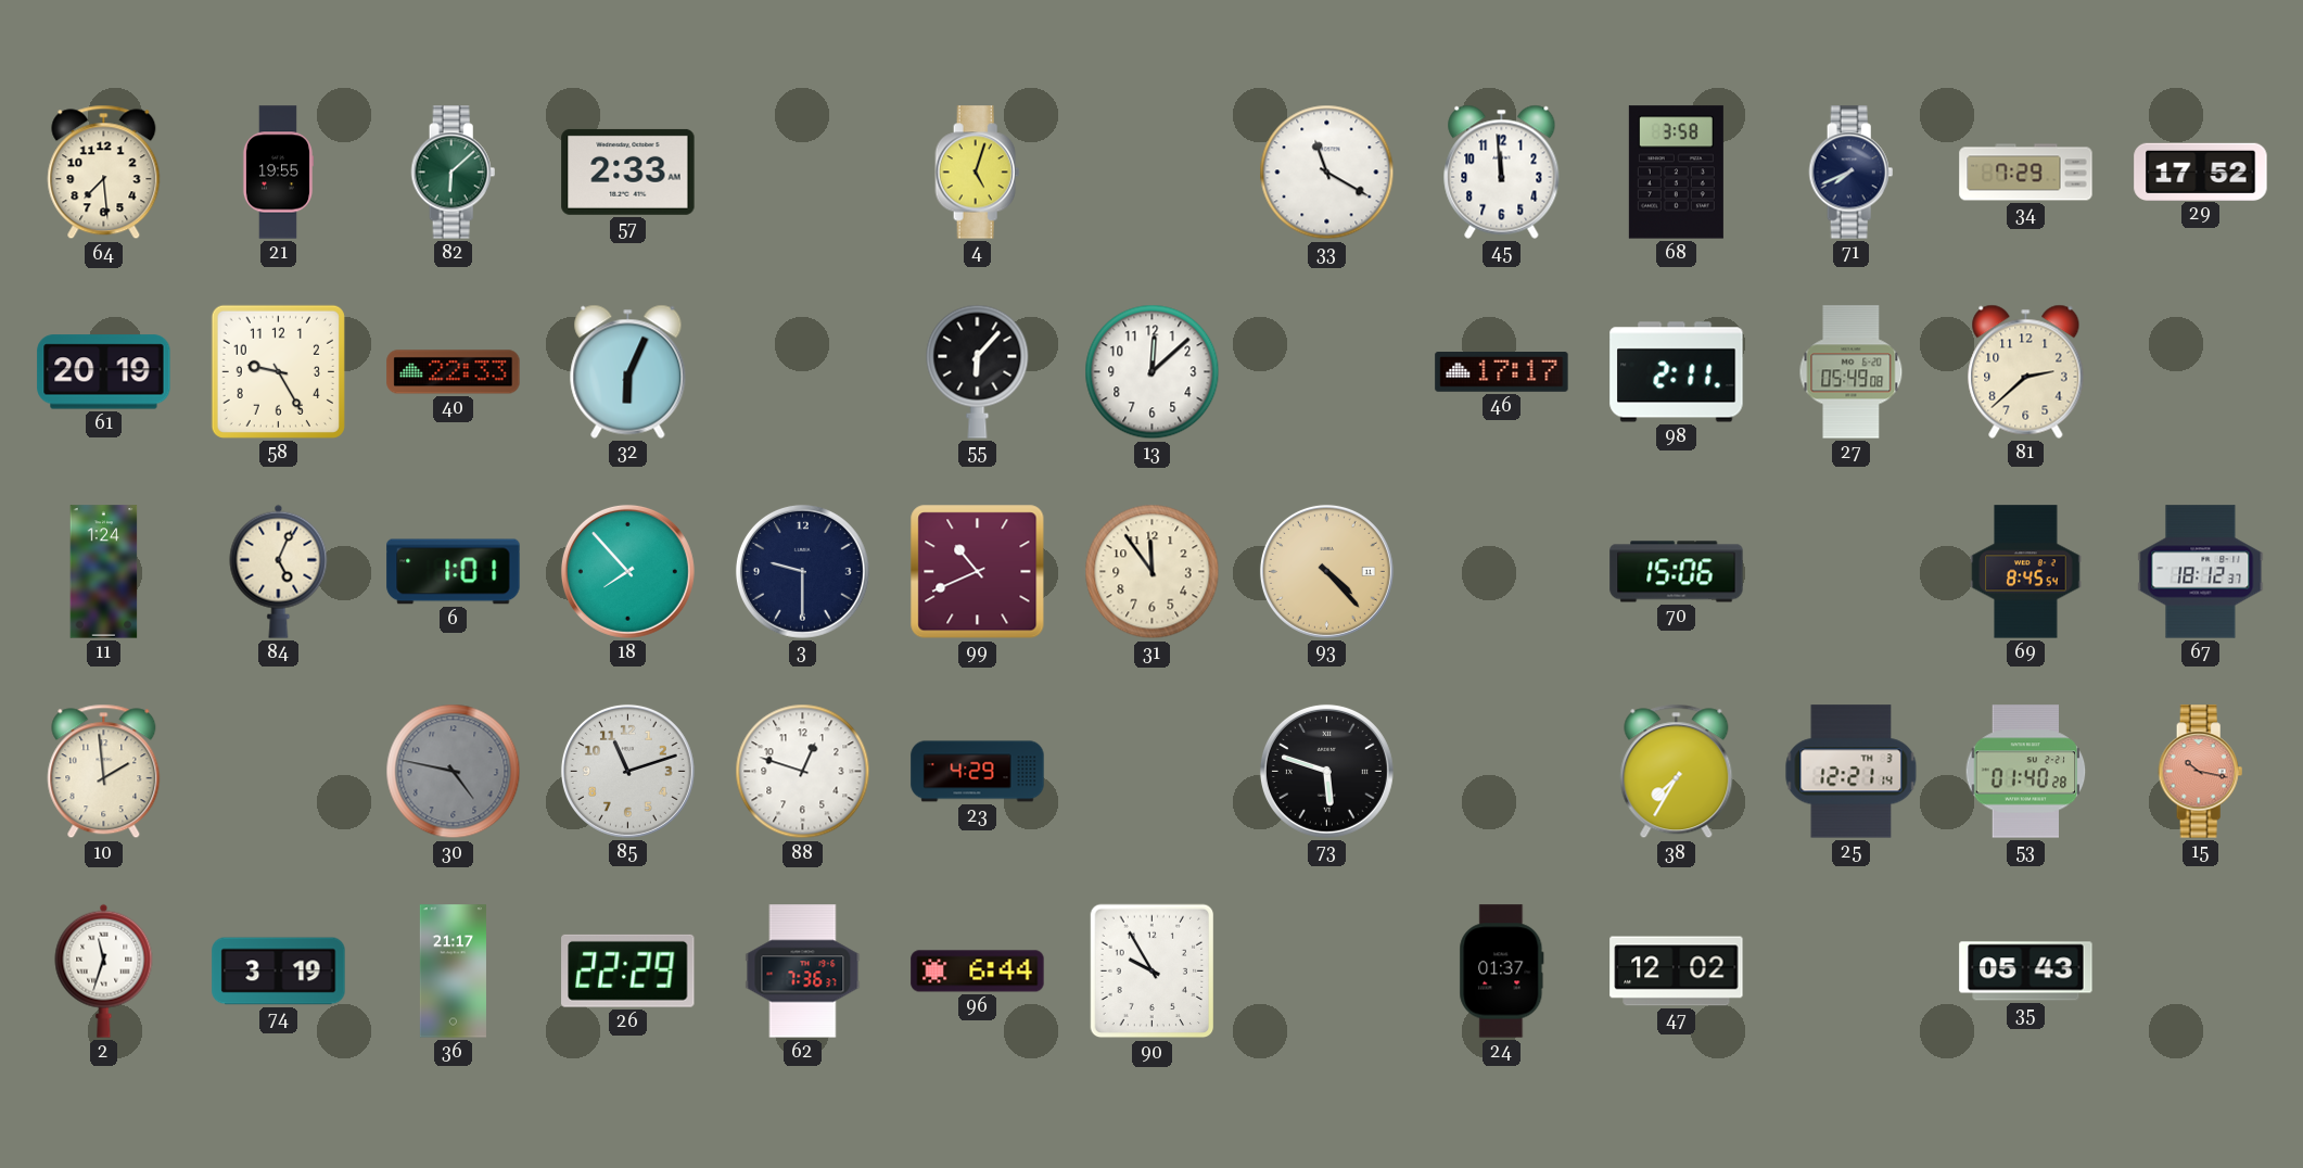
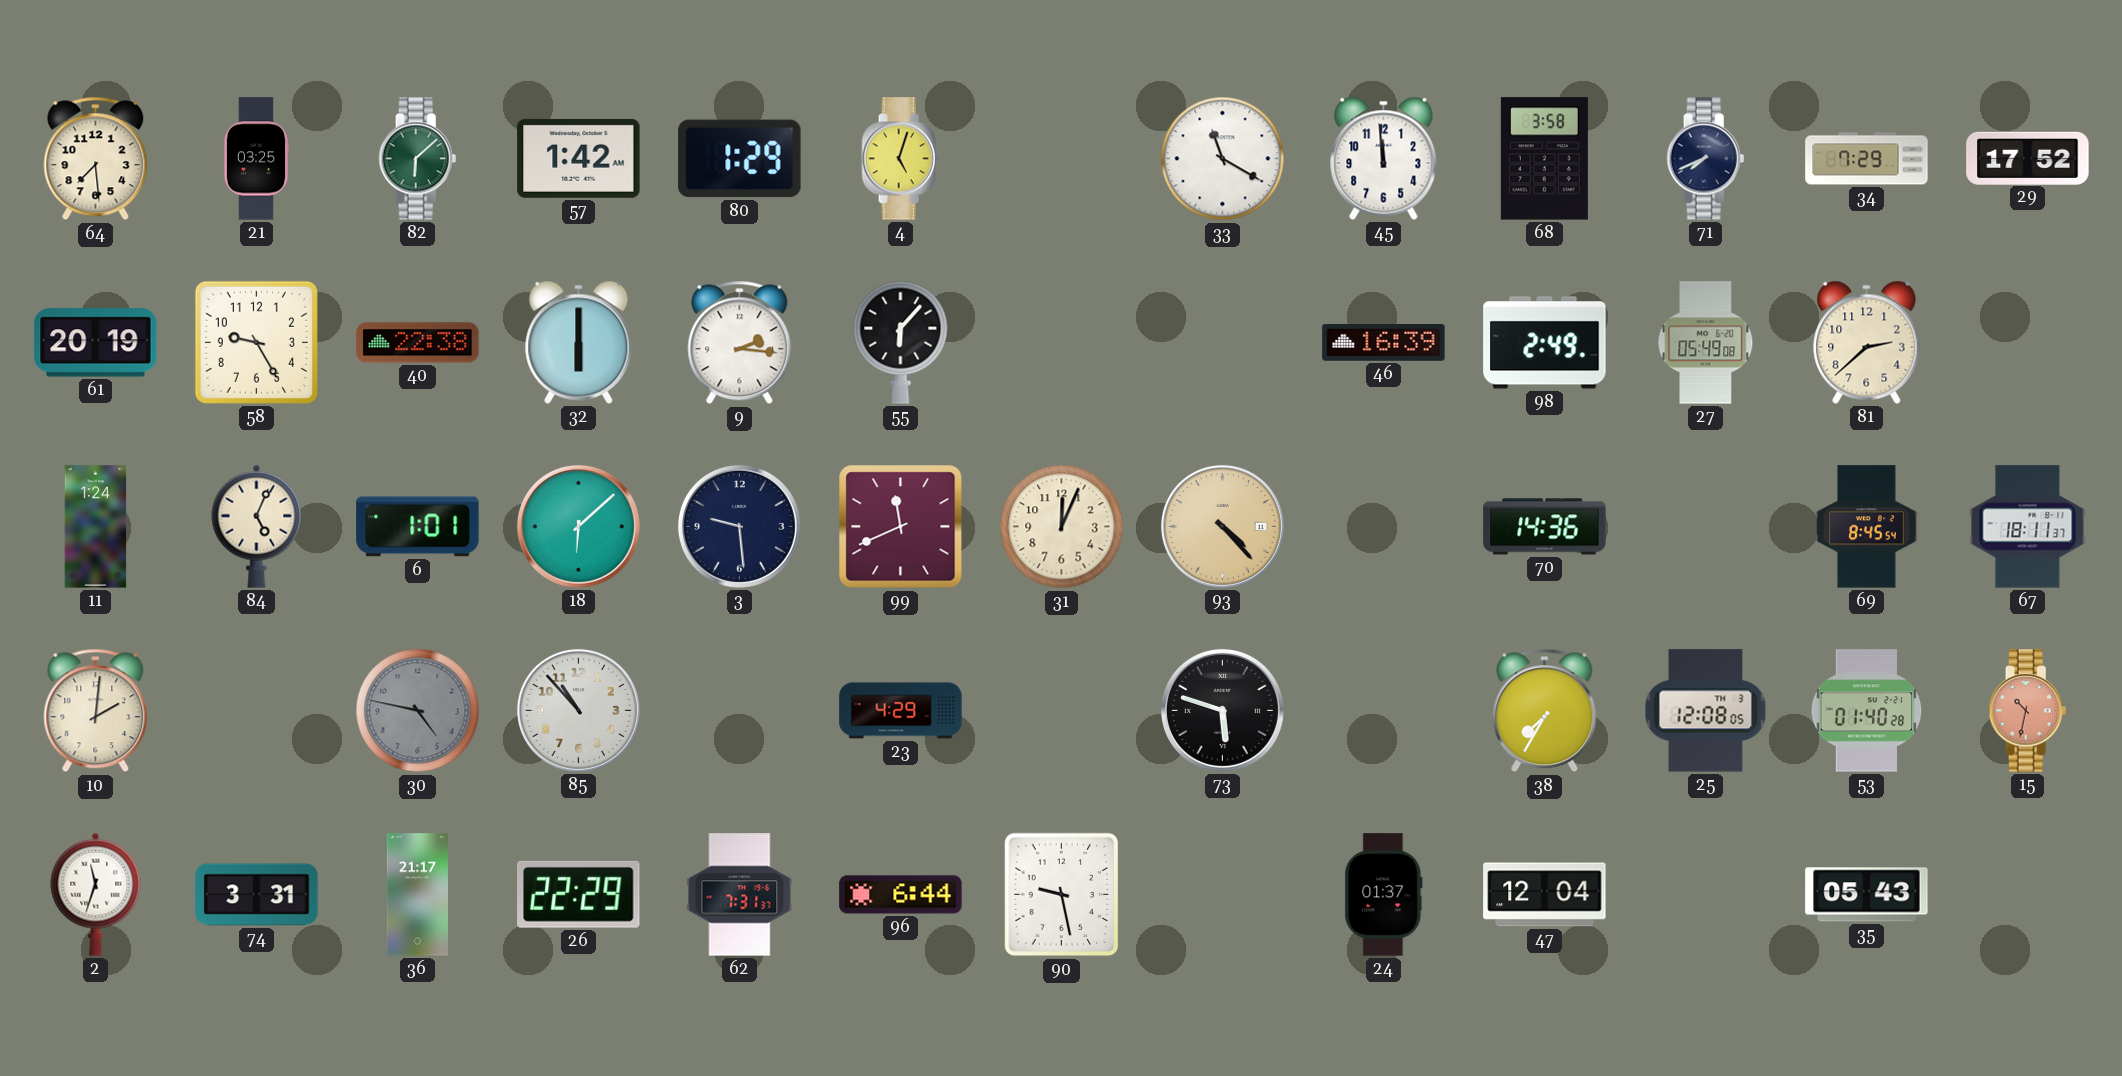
21: 19:55 -> 03:25 (255, 159)
57: 2:33 -> 1:42 (579, 158)
80: none -> 1:29 (740, 159)
40: 22:33 -> 22:38 (418, 343)
32: 6:04 -> 6:00 (579, 342)
9: none -> 2:16 (740, 343)
13: 12:08 -> none (1153, 372)
46: 17:17 -> 16:39 (1384, 343)
98: 2:11 -> 2:49 (1545, 343)
18: 7:53 -> 6:08 (578, 526)
3: 9:30 -> 9:29 (739, 526)
99: 10:41 -> 11:41 (901, 527)
31: 11:54 -> 12:04 (1062, 527)
70: 15:06 -> 14:36 (1545, 527)
67: 18:12 -> 18:11 (2028, 527)
10: 1:59 -> 2:01 (96, 711)
85: 11:12 -> 10:53 (578, 710)
88: 12:48 -> none (803, 772)
25: 12:21 -> 12:08 (1706, 711)
15: 10:17 -> 10:32 (2028, 711)
74: 3:19 -> 3:31 (257, 895)
62: 7:36 -> 7:31 (740, 895)
90: 9:55 -> 9:28 (1062, 895)
47: 12:02 -> 12:04 (1545, 895)
